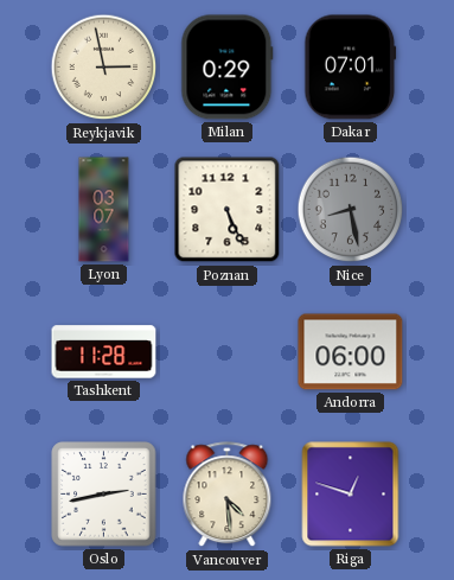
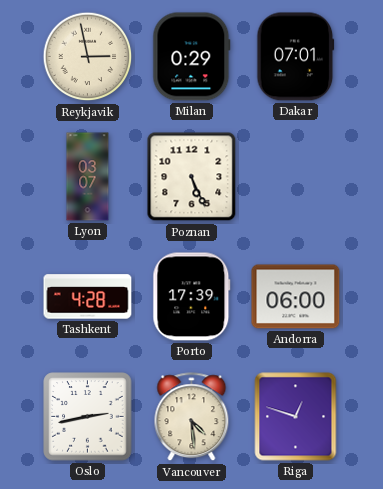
Nice: 8:28 -> none (351, 210)
Tashkent: 11:28 -> 4:28 (88, 297)
Porto: none -> 17:39 (192, 297)
